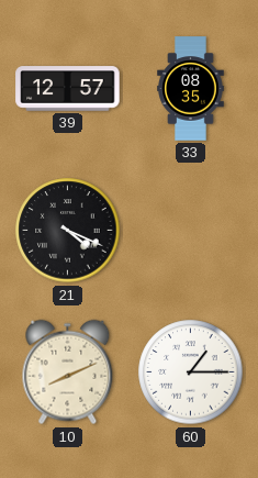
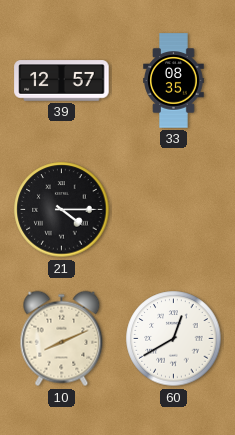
21: 4:19 -> 4:15 (62, 210)
60: 1:15 -> 12:40 (174, 339)
